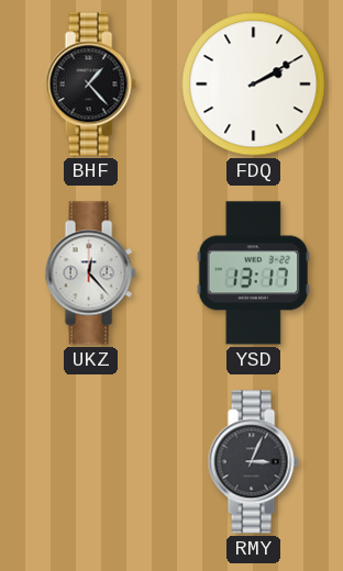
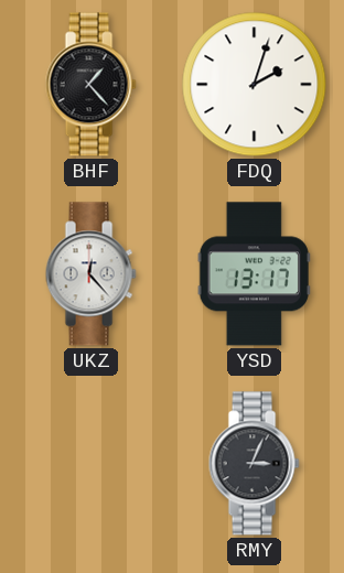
FDQ: 2:10 -> 2:03 (255, 85)
